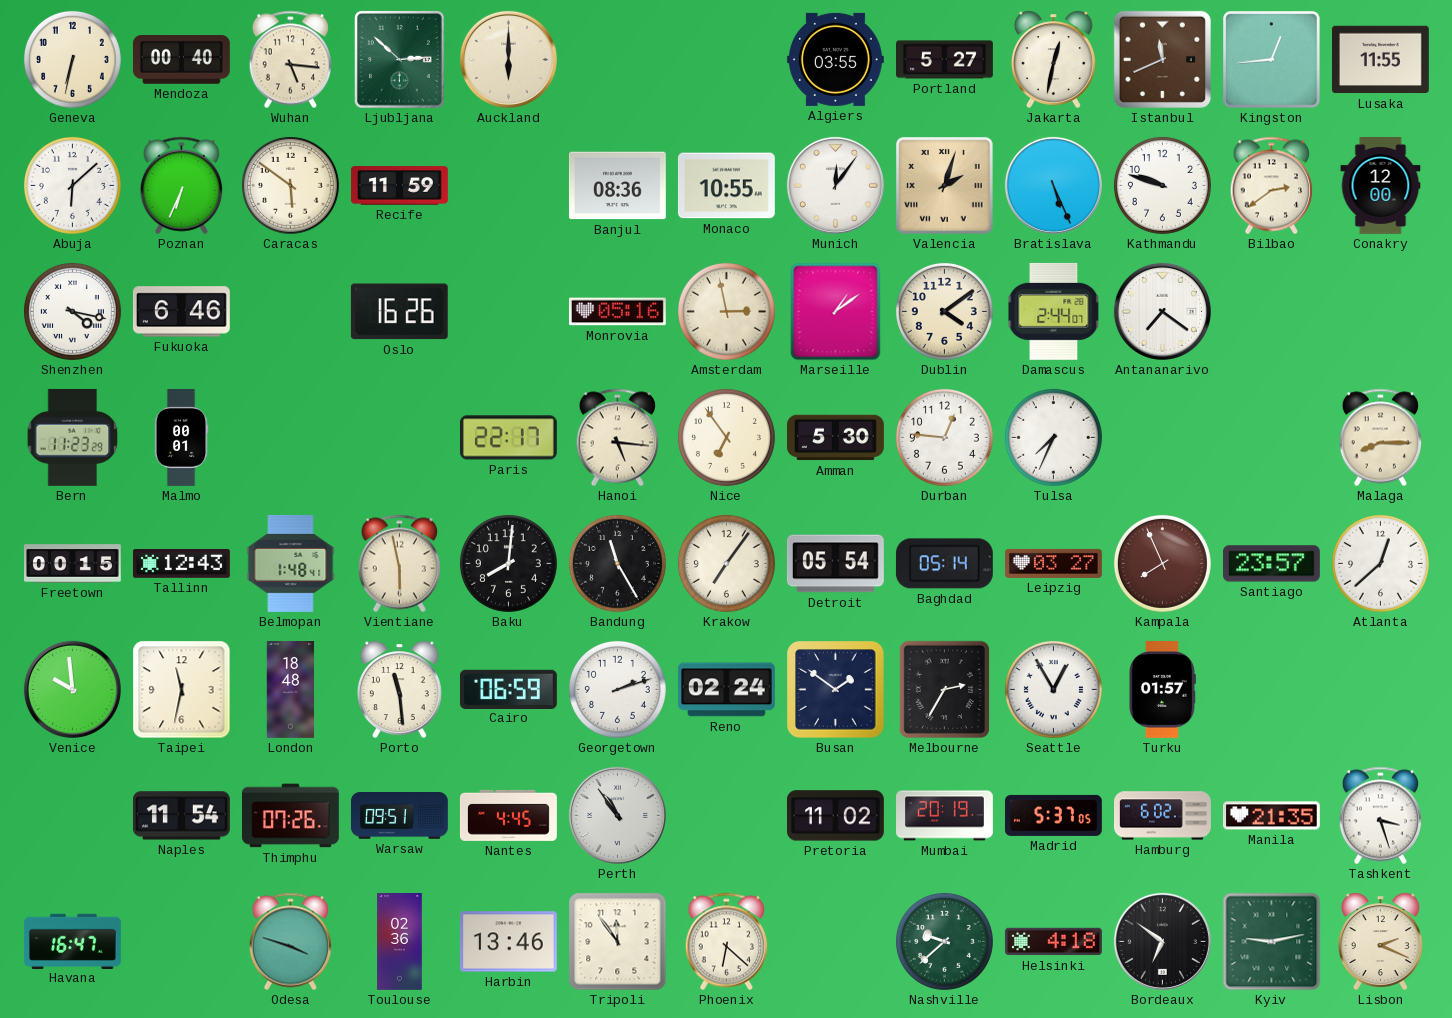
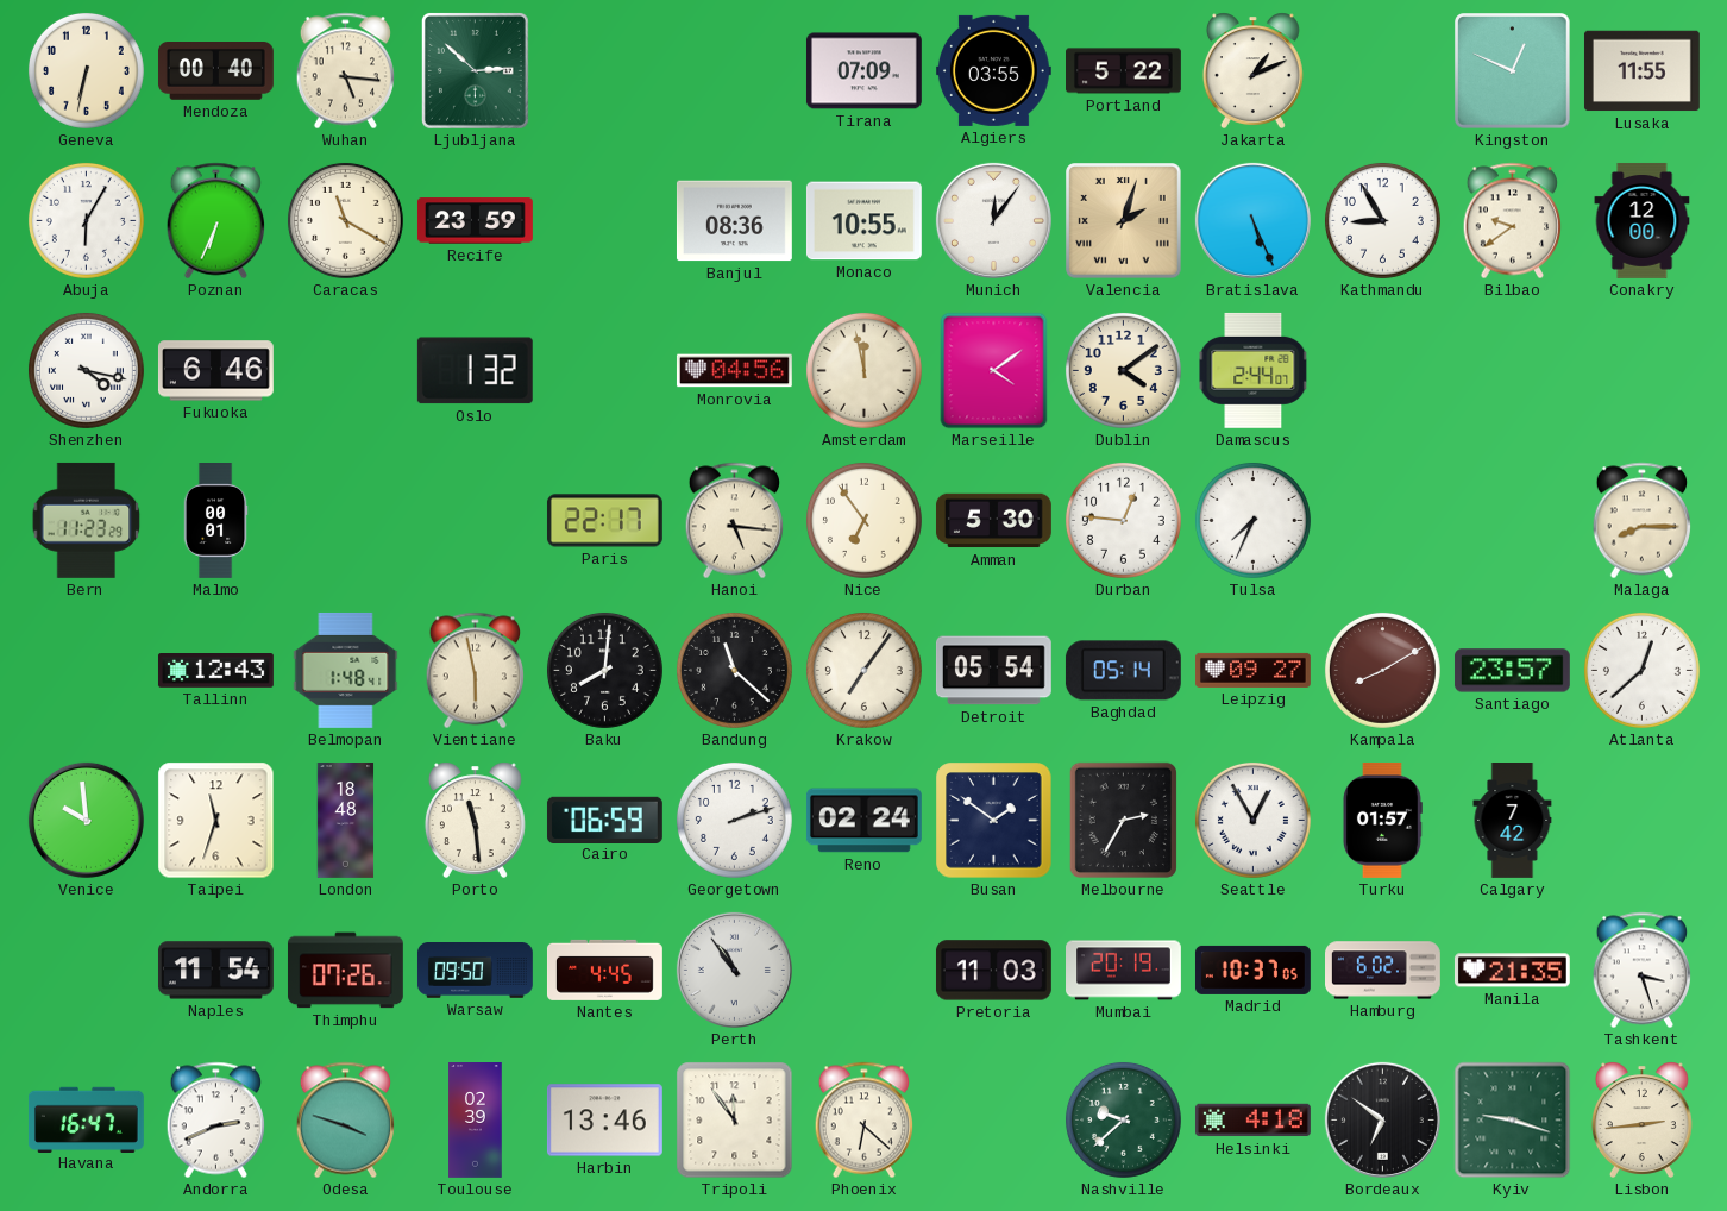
Auckland: 6:00 -> none (508, 59)
Tirana: none -> 07:09 (863, 71)
Portland: 5:27 -> 5:22 (1124, 71)
Jakarta: 12:32 -> 1:11 (1252, 70)
Istanbul: 11:41 -> none (1162, 59)
Kingston: 12:44 -> 12:49 (1513, 71)
Abuja: 6:08 -> 6:05 (86, 220)
Caracas: 5:51 -> 11:20 (345, 220)
Recife: 11:59 -> 23:59 (475, 221)
Kathmandu: 9:48 -> 8:55 (1382, 220)
Bilbao: 2:39 -> 9:39 (1512, 221)
Oslo: 16:26 -> 1:32 (475, 371)
Monrovia: 05:16 -> 04:56 (734, 371)
Amsterdam: 2:58 -> 11:58 (863, 370)
Marseille: 1:09 -> 4:09 (994, 371)
Antananarivo: 7:21 -> none (1162, 311)
Freetown: 00:15 -> none (73, 564)
Bandung: 11:25 -> 11:22 (734, 670)
Leipzig: 03:27 -> 09:27 (1254, 670)
Kampala: 7:56 -> 8:10 (1382, 670)
Taipei: 11:32 -> 11:33 (216, 821)
Calgary: none -> 7:42 (1513, 821)
Warsaw: 09:51 -> 09:50 (475, 971)
Pretoria: 11:02 -> 11:03 (993, 971)
Madrid: 5:37 -> 10:37 (1252, 970)
Andorra: none -> 2:41 (215, 1121)
Toulouse: 02:36 -> 02:39 (476, 1121)
Kyiv: 9:13 -> 9:18 (1513, 1121)
Lisbon: 2:19 -> 2:44 (1641, 1119)
